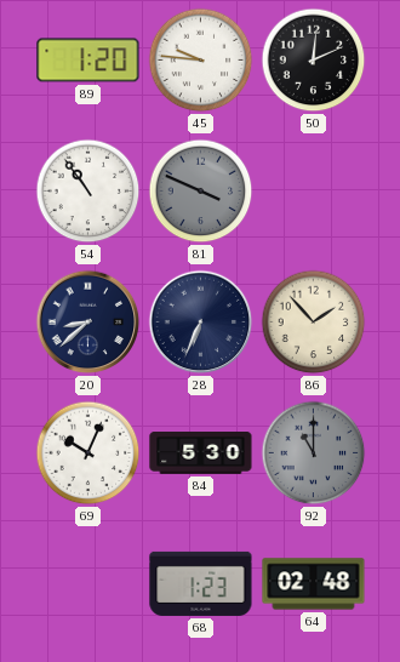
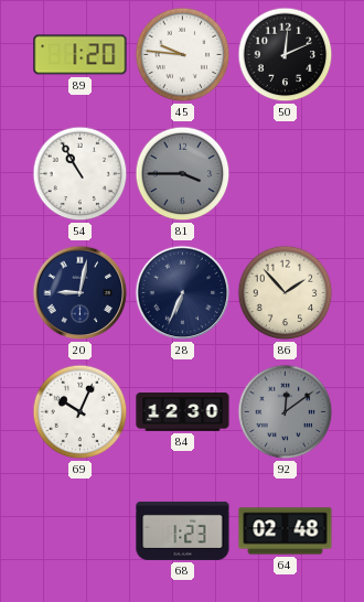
54: 10:54 -> 10:55 (81, 174)
81: 3:49 -> 3:45 (183, 174)
20: 8:38 -> 9:02 (81, 293)
84: 5:30 -> 12:30 (183, 412)
92: 11:00 -> 12:09 (286, 412)
